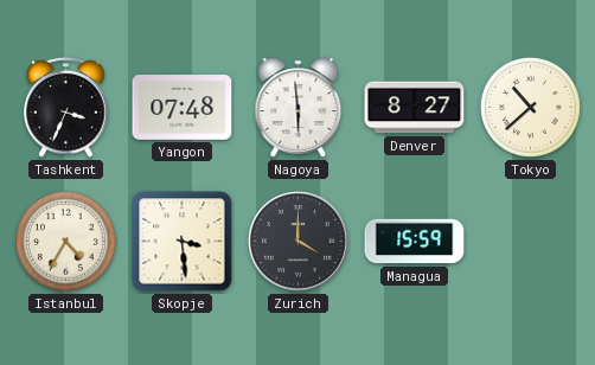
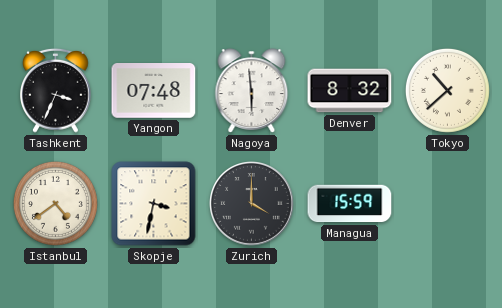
Denver: 8:27 -> 8:32 (350, 91)
Istanbul: 4:35 -> 4:39 (55, 203)
Skopje: 3:29 -> 3:32 (154, 204)
